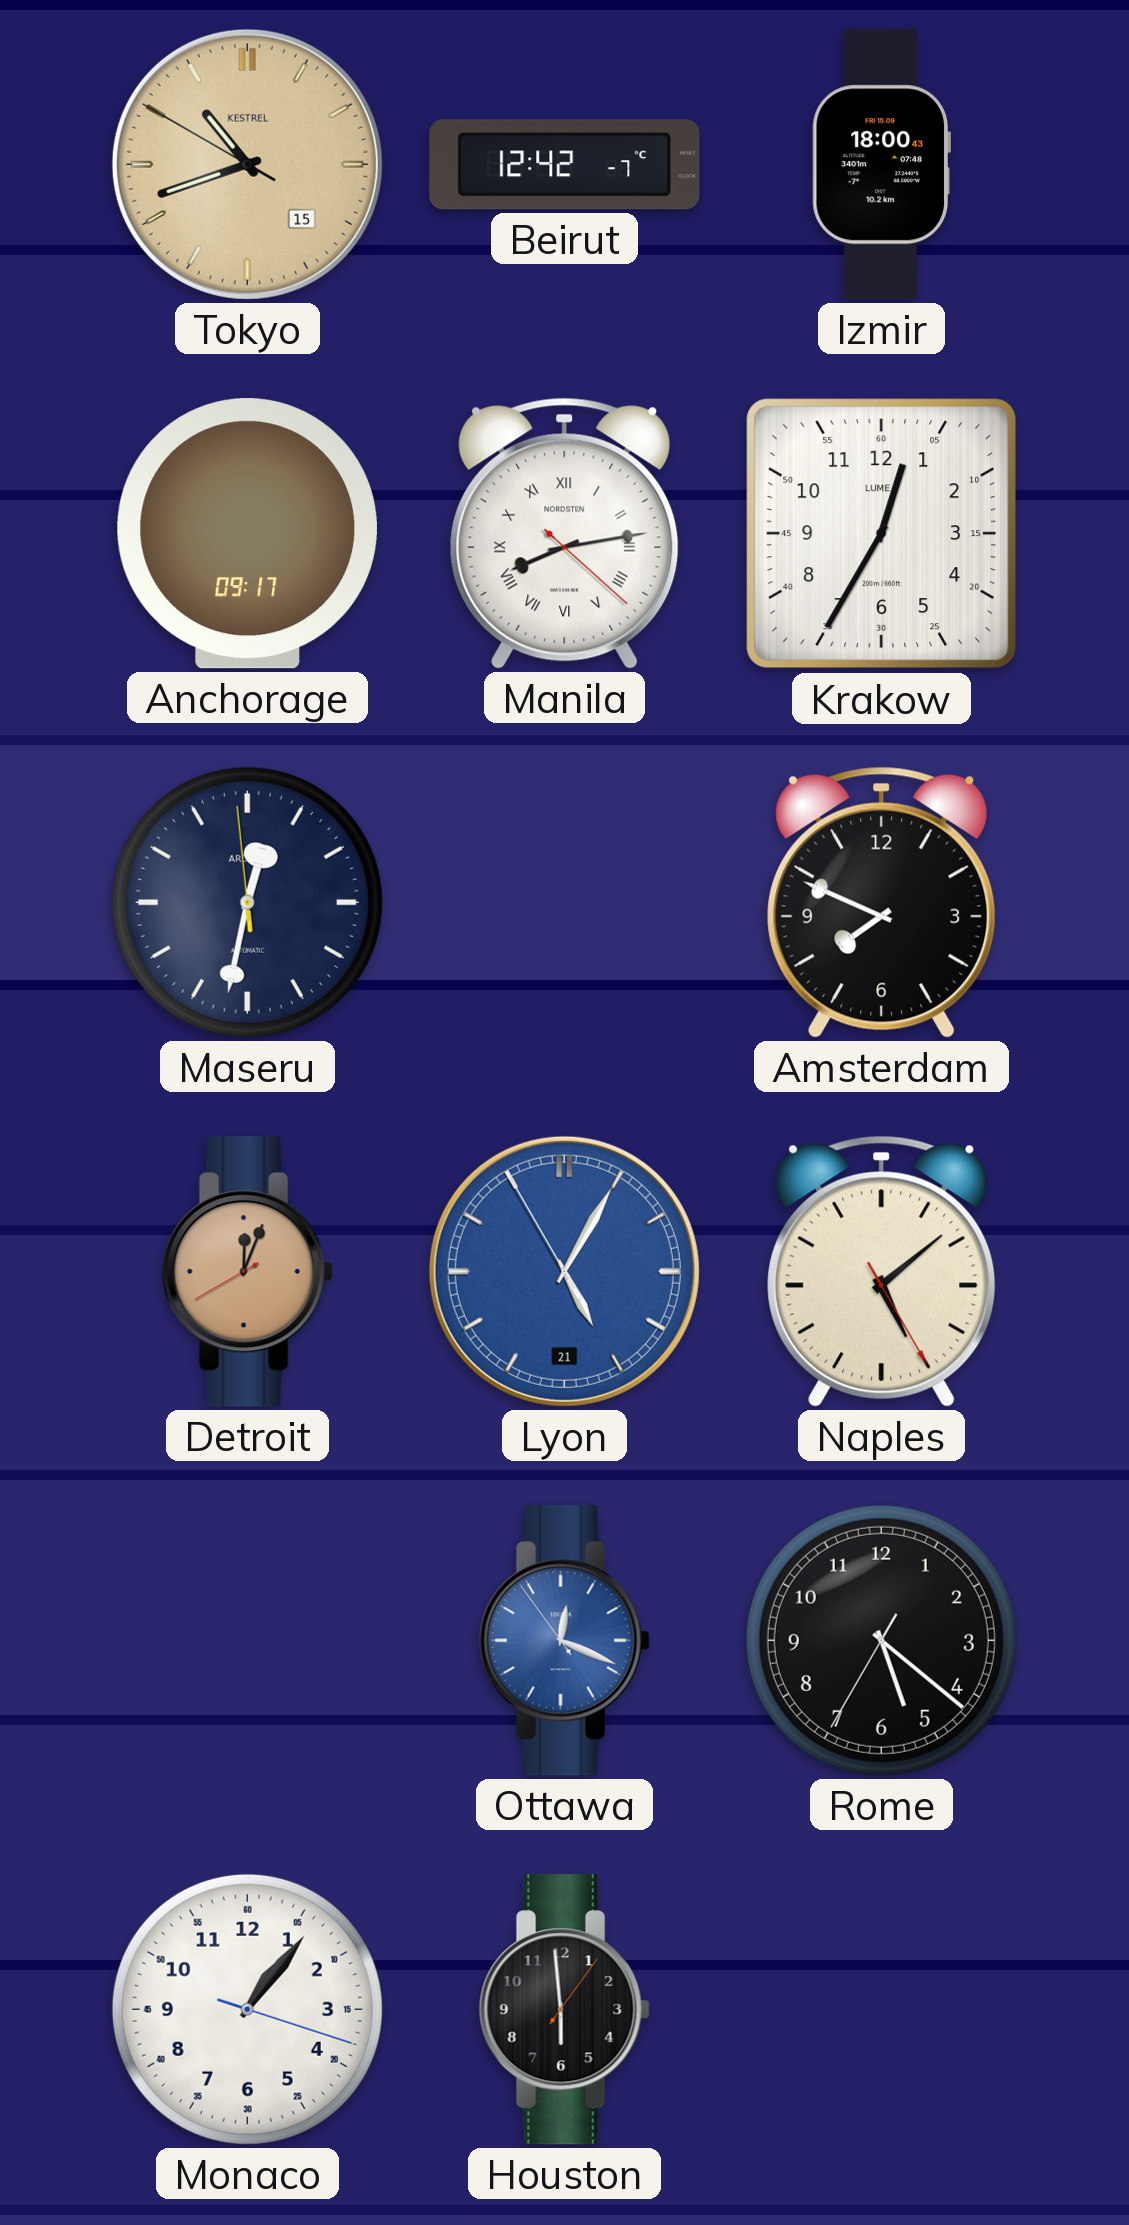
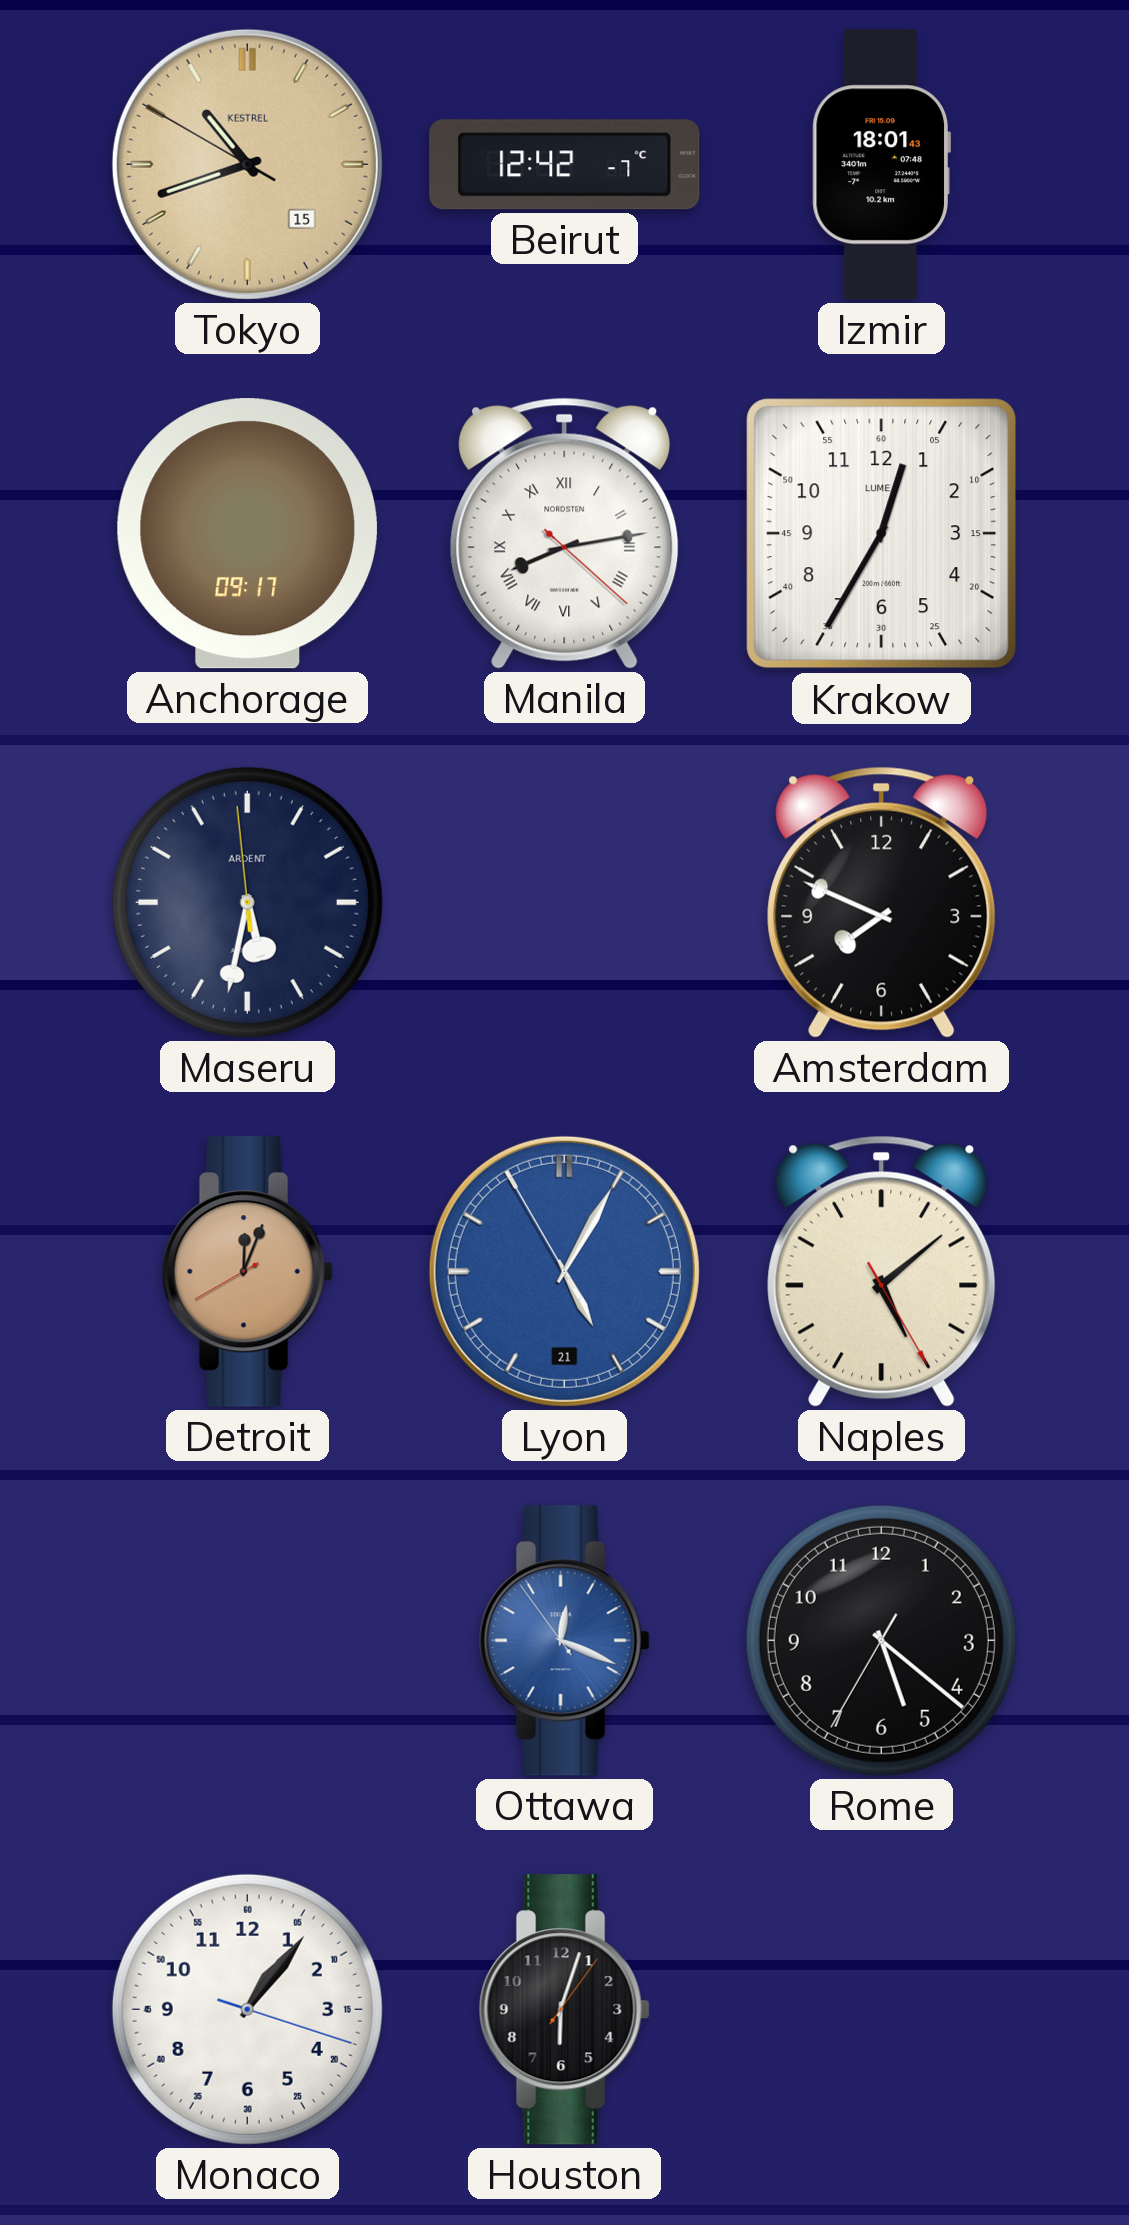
Izmir: 18:00 -> 18:01 (881, 165)
Maseru: 12:31 -> 5:31 (247, 902)
Houston: 5:59 -> 6:03 (564, 2010)
